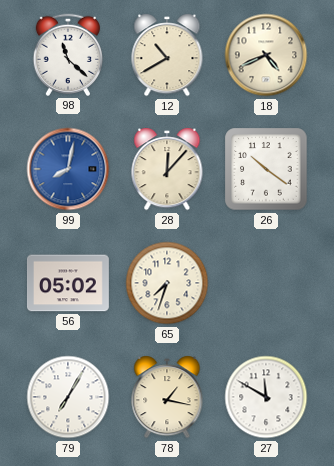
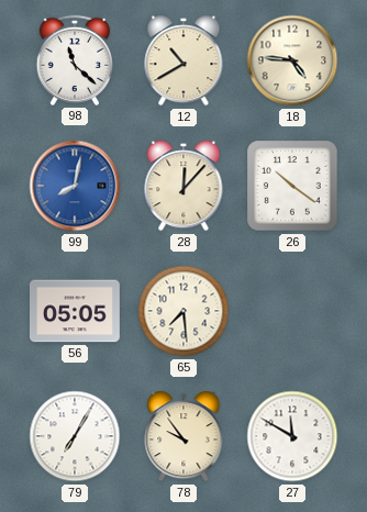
18: 4:41 -> 4:46 (292, 60)
56: 05:02 -> 05:05 (75, 311)
65: 7:33 -> 7:29 (183, 311)
78: 1:17 -> 9:54 (183, 436)
